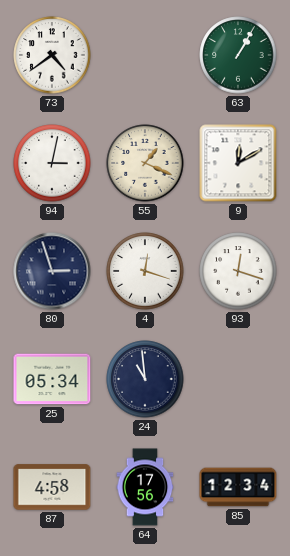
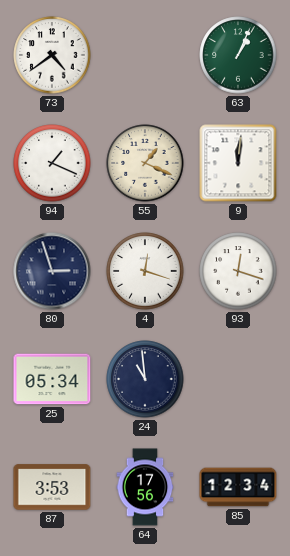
63: 1:05 -> 1:04 (238, 55)
94: 3:02 -> 1:19 (52, 163)
9: 12:10 -> 12:01 (238, 163)
87: 4:58 -> 3:53 (52, 487)
